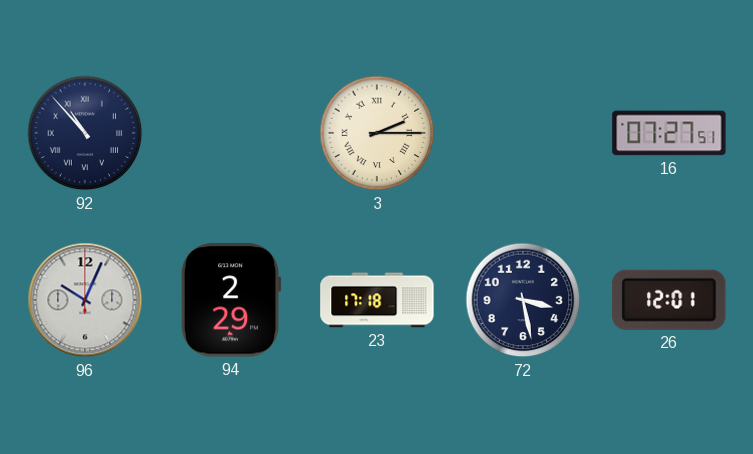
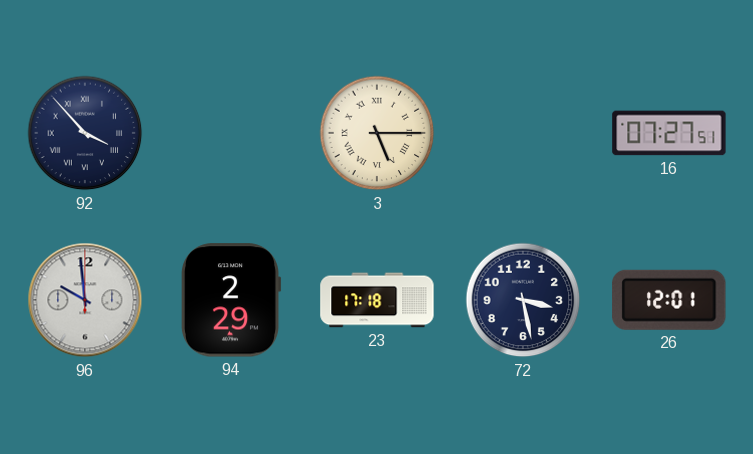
92: 10:53 -> 3:53 (85, 133)
3: 2:15 -> 5:15 (377, 133)
96: 10:04 -> 9:59 (85, 300)
